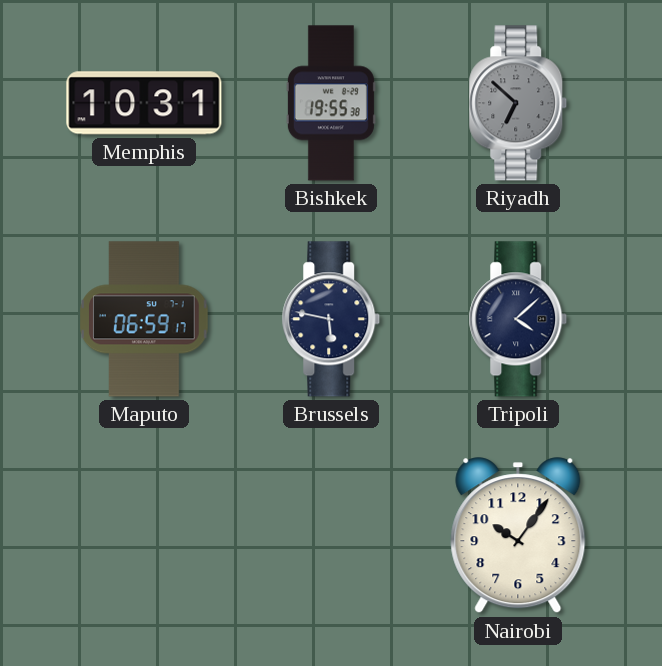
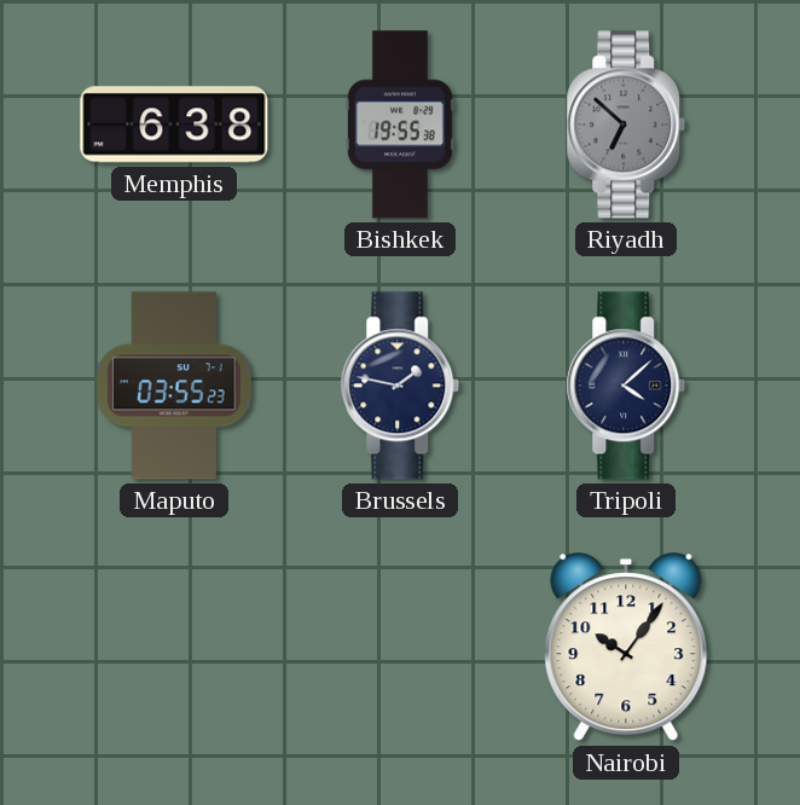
Memphis: 10:31 -> 6:38 (174, 124)
Maputo: 06:59 -> 03:55 (174, 386)
Brussels: 5:47 -> 1:47 (400, 386)
